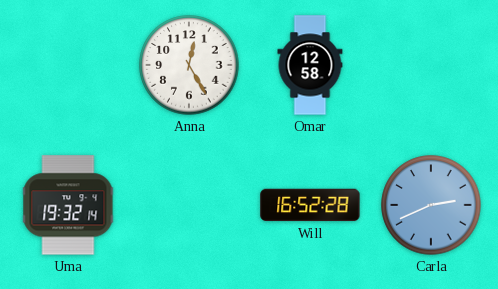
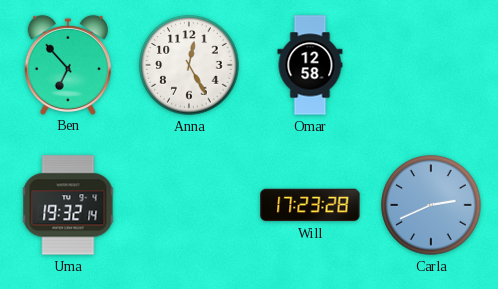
Ben: none -> 6:53 (68, 64)
Will: 16:52 -> 17:23 (310, 205)
